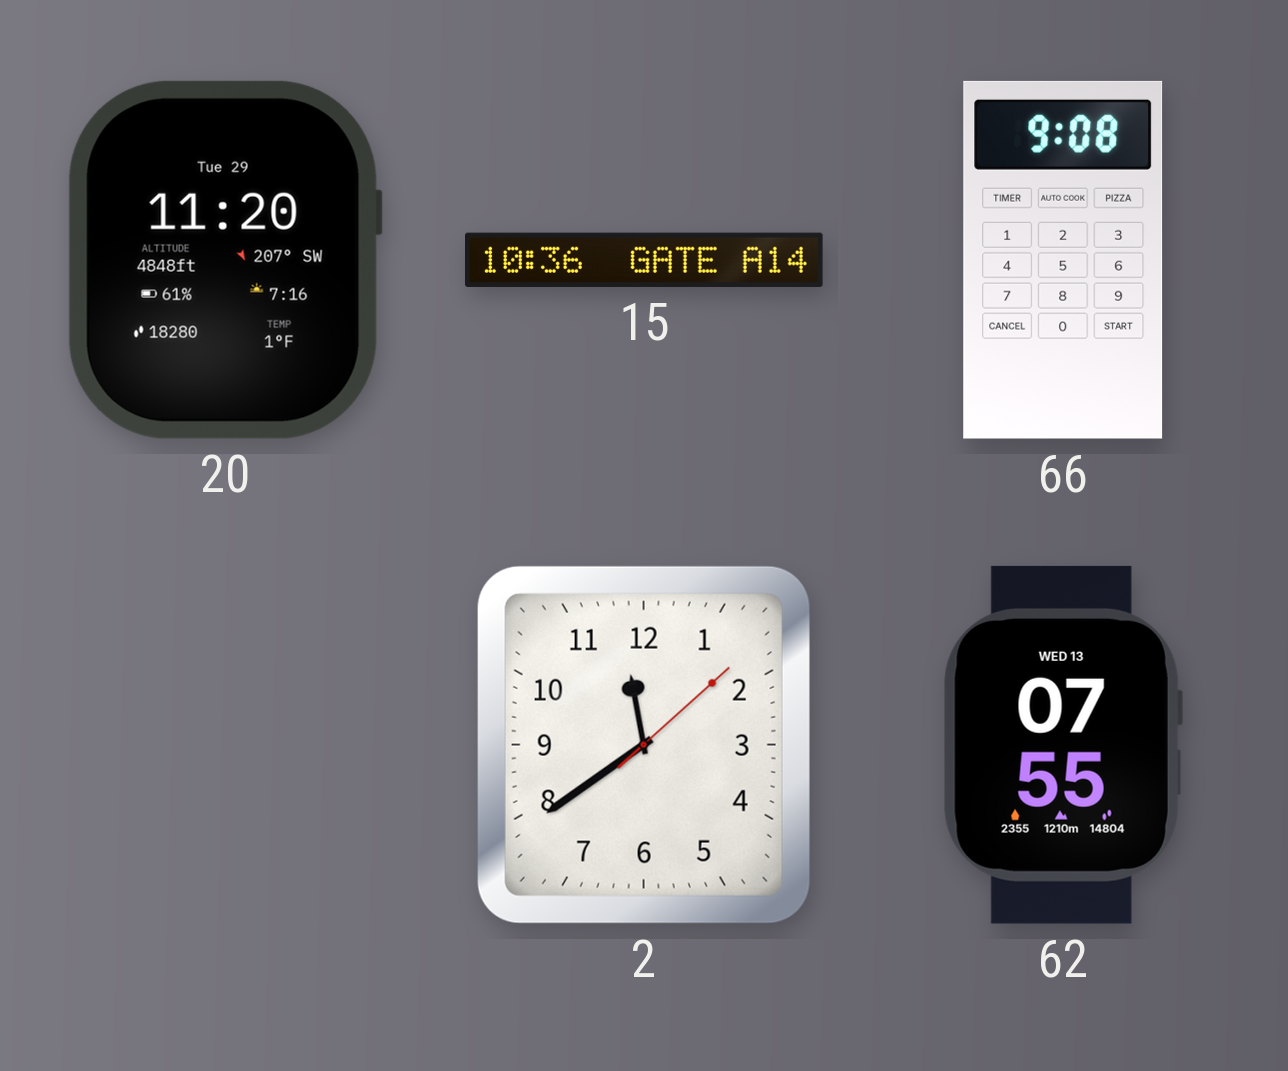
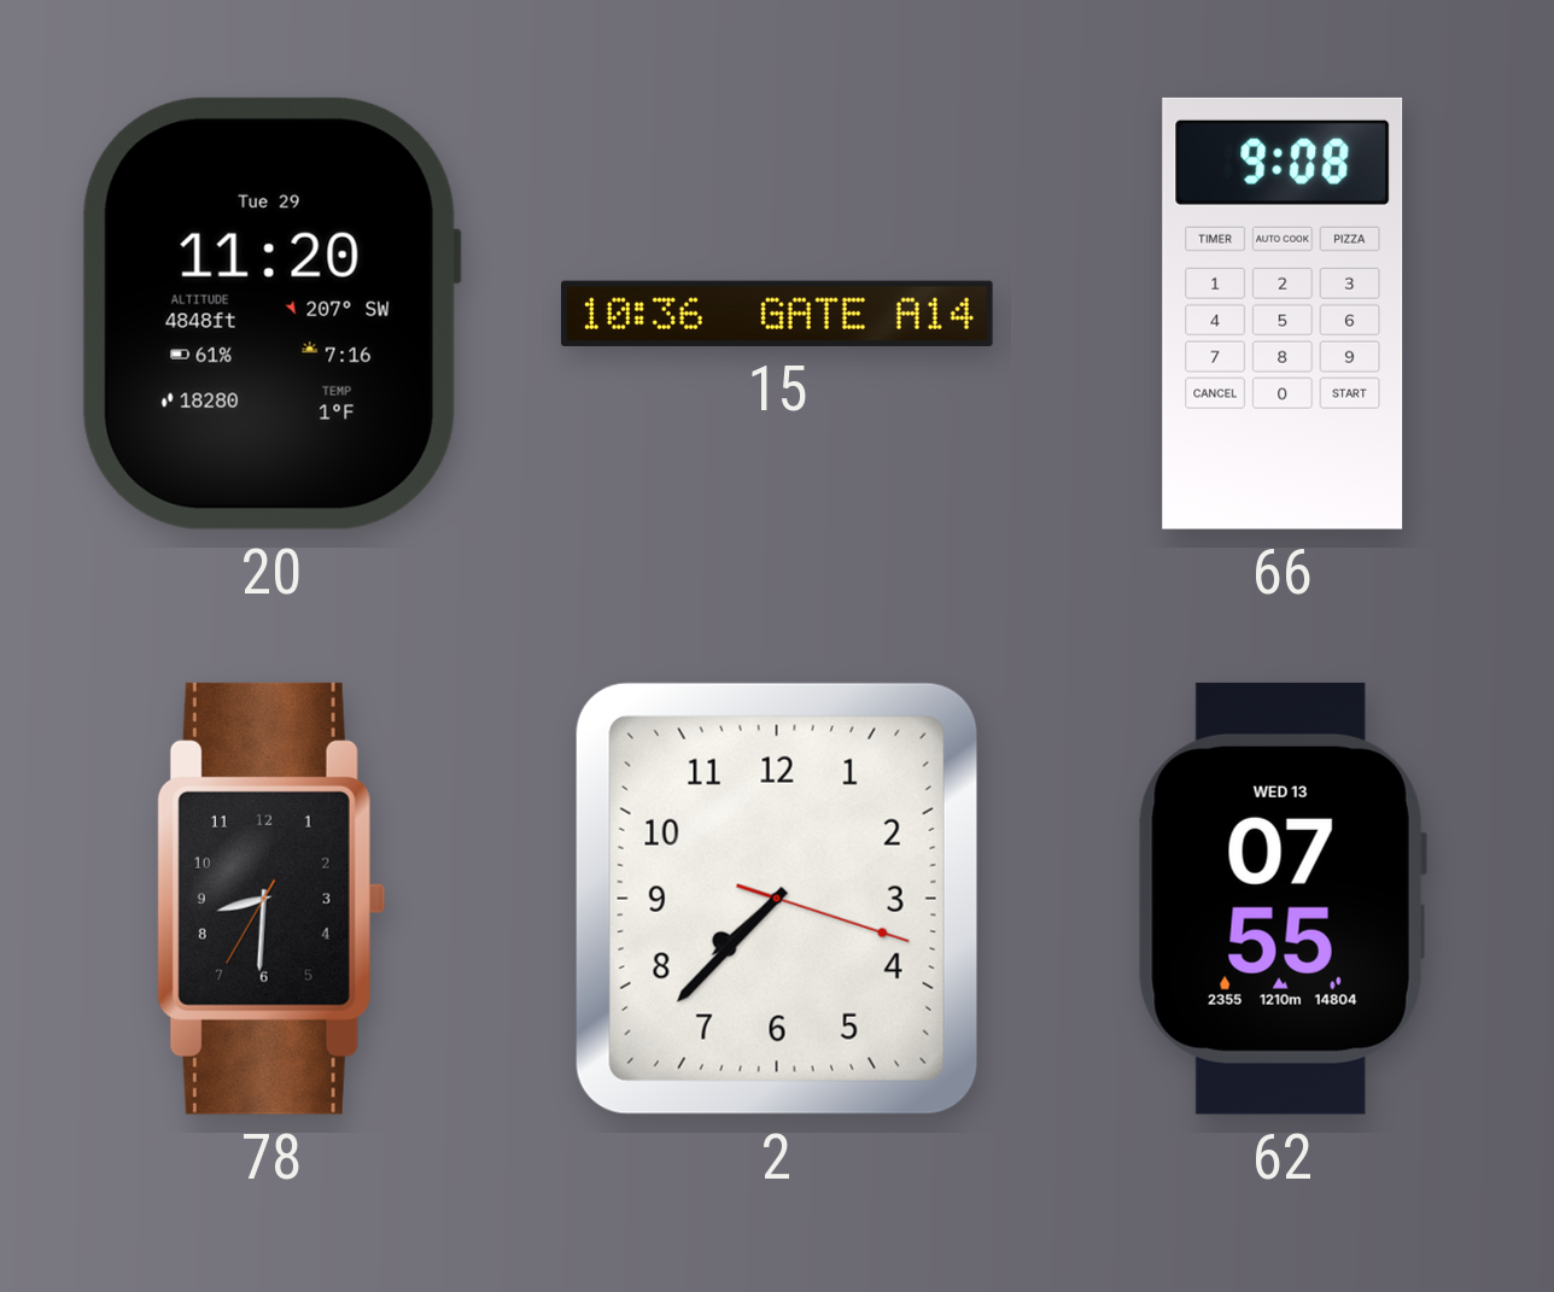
78: none -> 8:30 (270, 899)
2: 11:39 -> 7:37 (777, 899)
